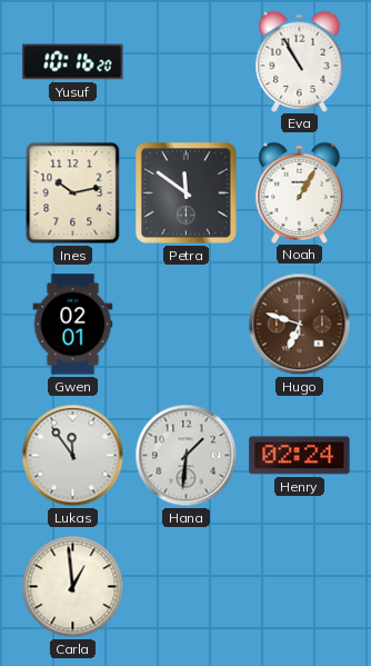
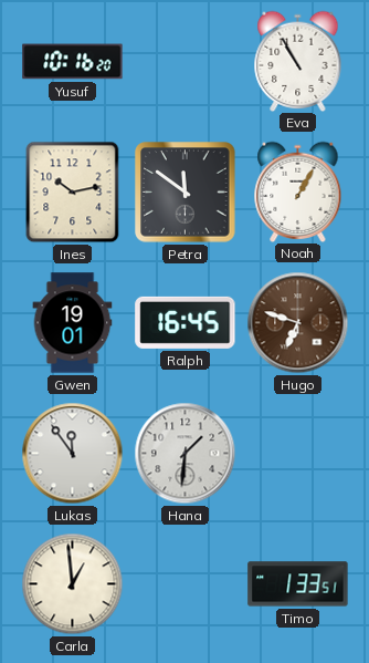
Gwen: 02:01 -> 19:01 (73, 323)
Ralph: none -> 16:45 (186, 322)
Henry: 02:24 -> none (300, 456)
Timo: none -> 1:33 (298, 584)
